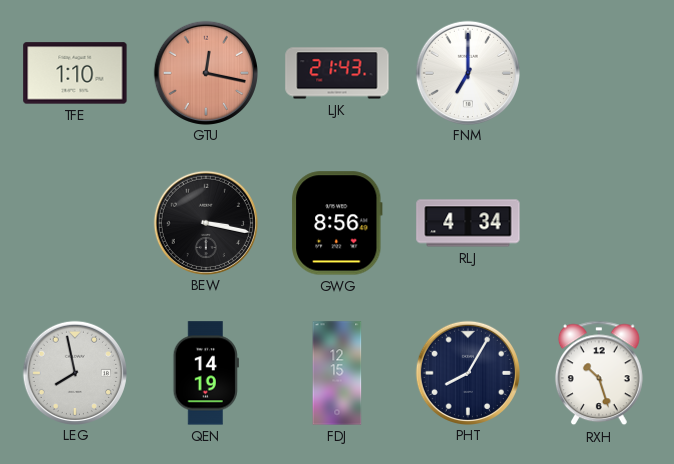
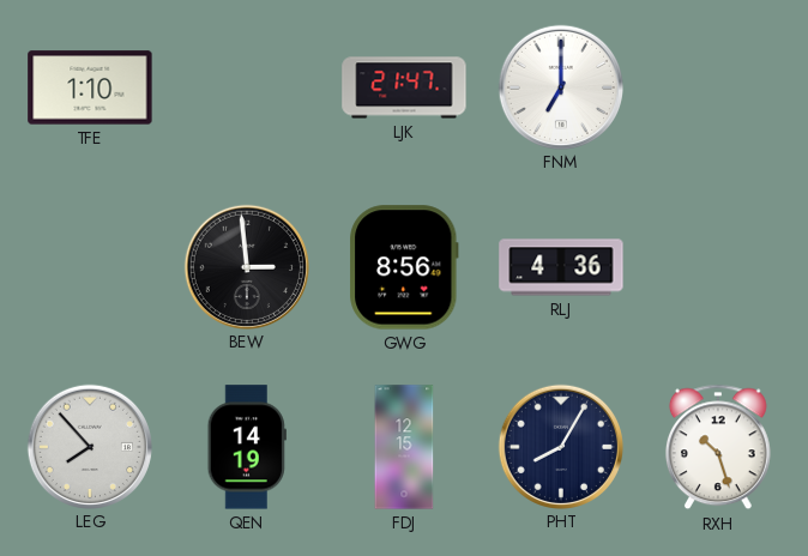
GTU: 12:17 -> none (205, 72)
LJK: 21:43 -> 21:47 (404, 87)
BEW: 3:17 -> 2:59 (246, 266)
RLJ: 4:34 -> 4:36 (561, 267)
LEG: 7:58 -> 7:53 (89, 446)
